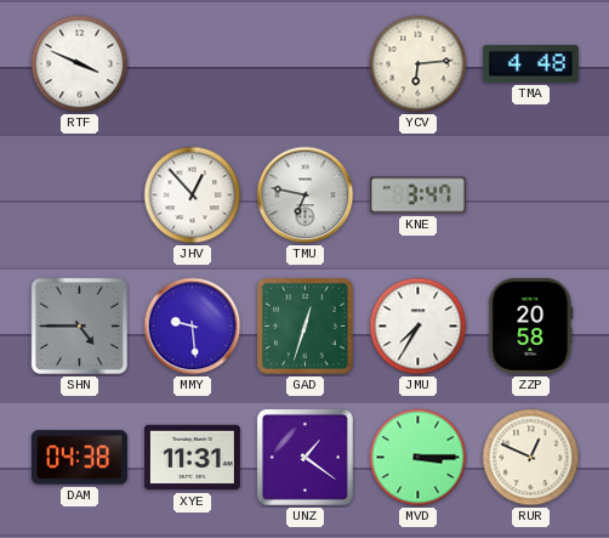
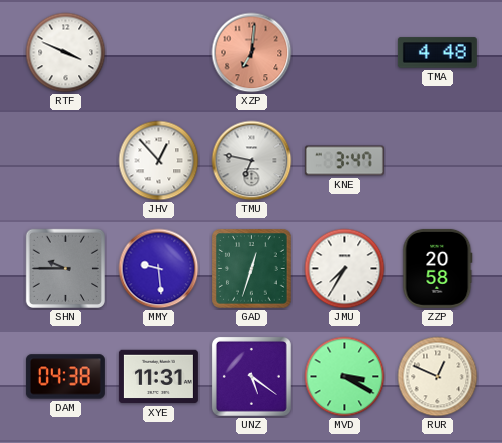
XZP: none -> 7:01 (252, 53)
YCV: 6:14 -> none (419, 64)
SHN: 4:45 -> 9:45 (65, 268)
UNZ: 1:21 -> 5:21 (251, 376)
MVD: 3:15 -> 3:20 (345, 377)
